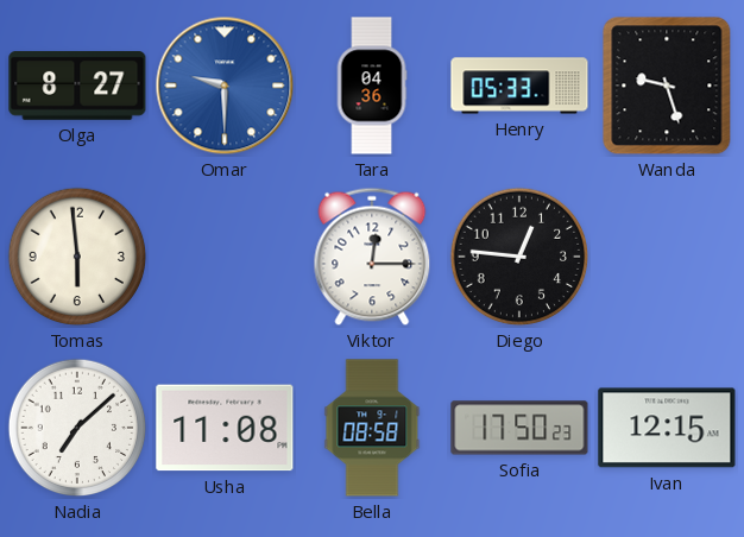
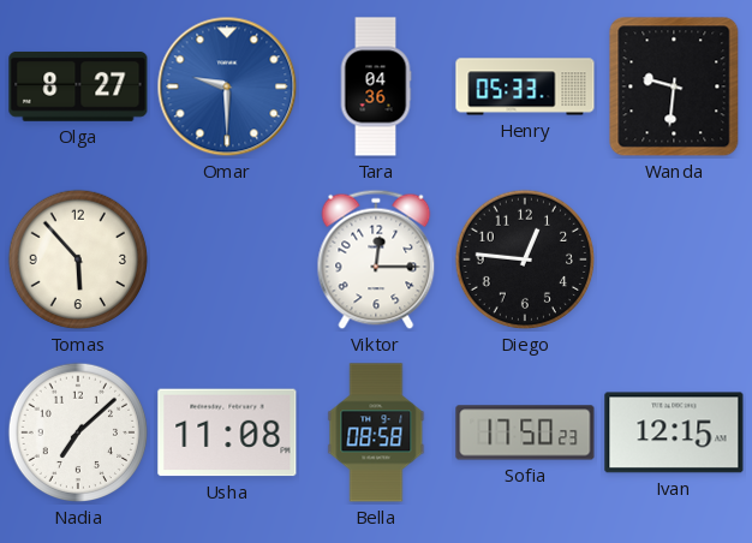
Wanda: 9:27 -> 9:31 (674, 86)
Tomas: 5:59 -> 5:53 (78, 259)
